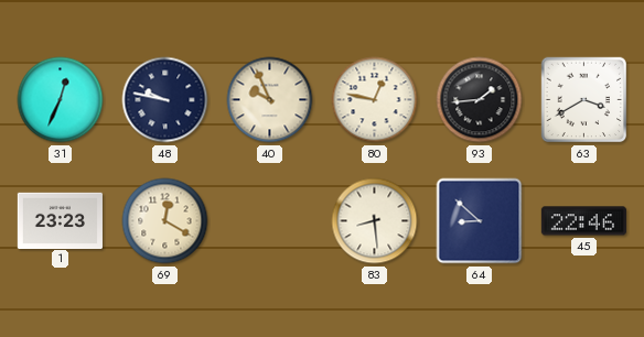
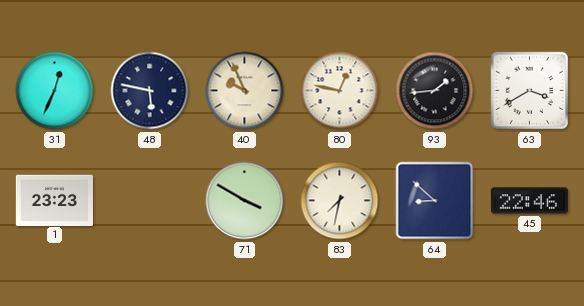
48: 9:47 -> 5:47 (150, 91)
69: 12:20 -> none (165, 221)
71: none -> 3:50 (245, 201)
83: 8:29 -> 7:32 (340, 201)
